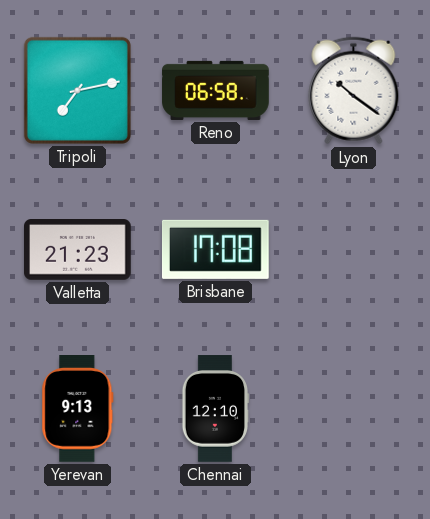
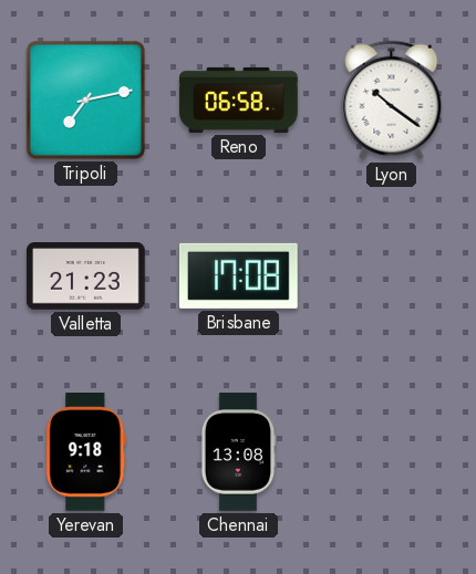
Yerevan: 9:13 -> 9:18 (86, 452)
Chennai: 12:10 -> 13:08 (237, 452)
